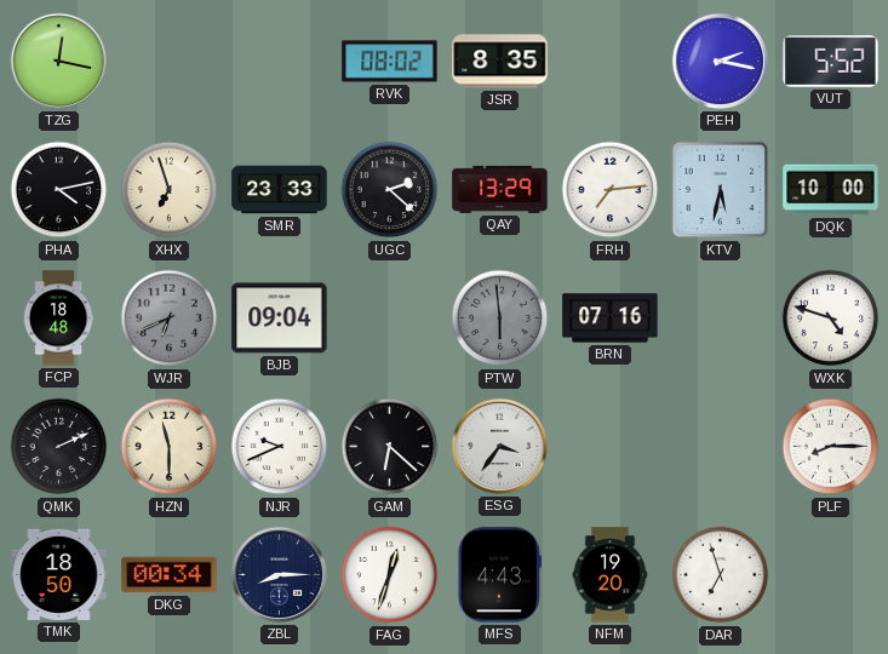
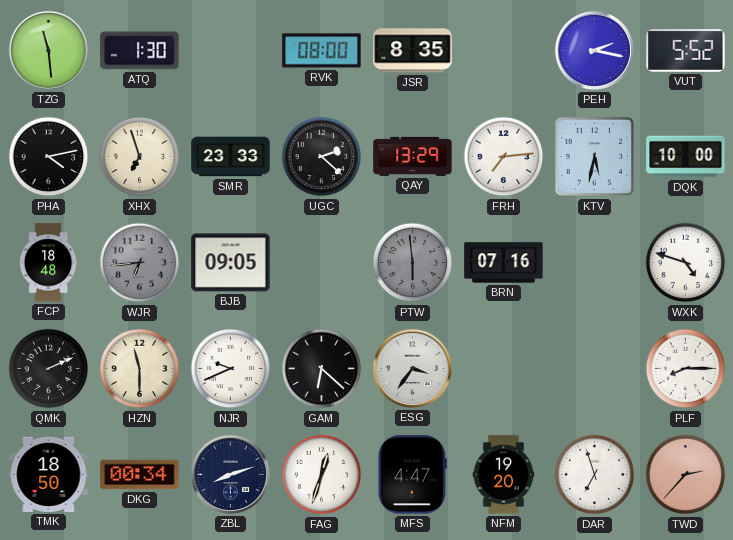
TZG: 12:17 -> 11:29 (48, 50)
ATQ: none -> 1:30 (140, 51)
RVK: 08:02 -> 08:00 (322, 51)
WJR: 6:41 -> 6:44 (140, 263)
BJB: 09:04 -> 09:05 (231, 263)
ZBL: 8:15 -> 8:12 (230, 474)
MFS: 4:43 -> 4:47 (412, 475)
TWD: none -> 2:37 (686, 475)
